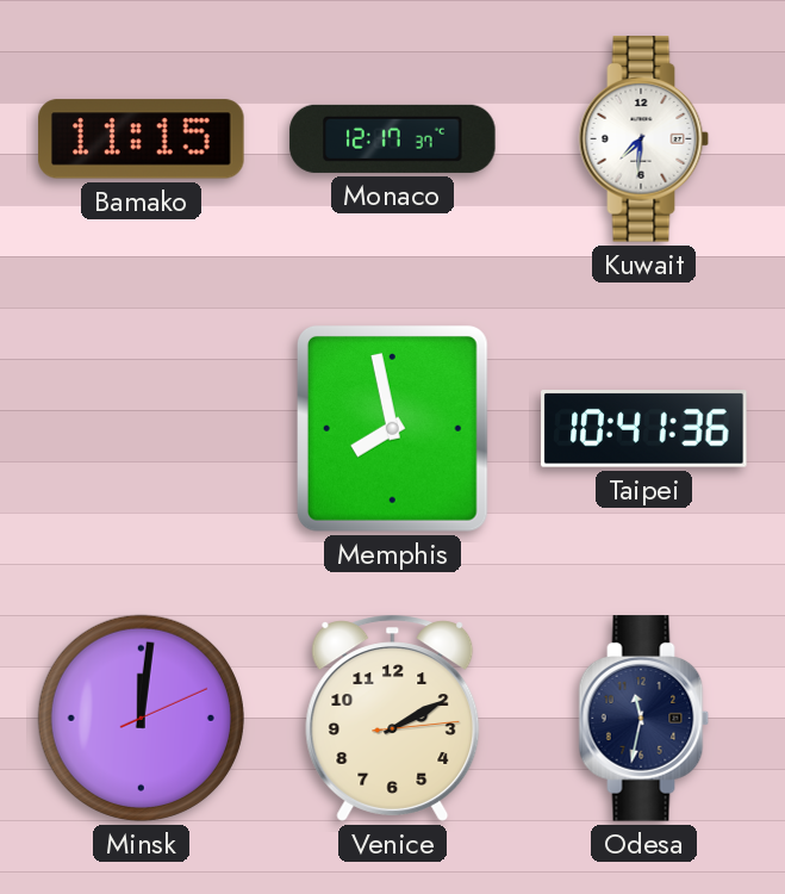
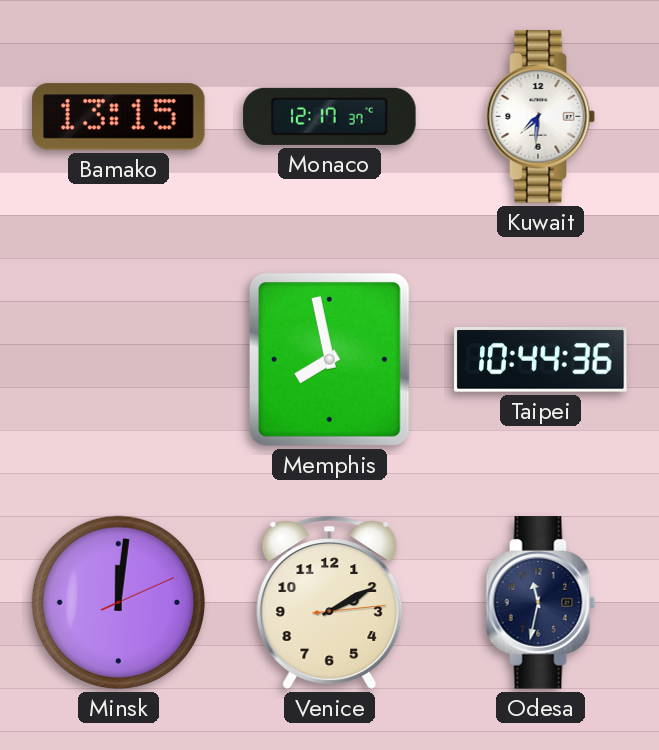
Bamako: 11:15 -> 13:15 (119, 117)
Taipei: 10:41 -> 10:44 (541, 360)
